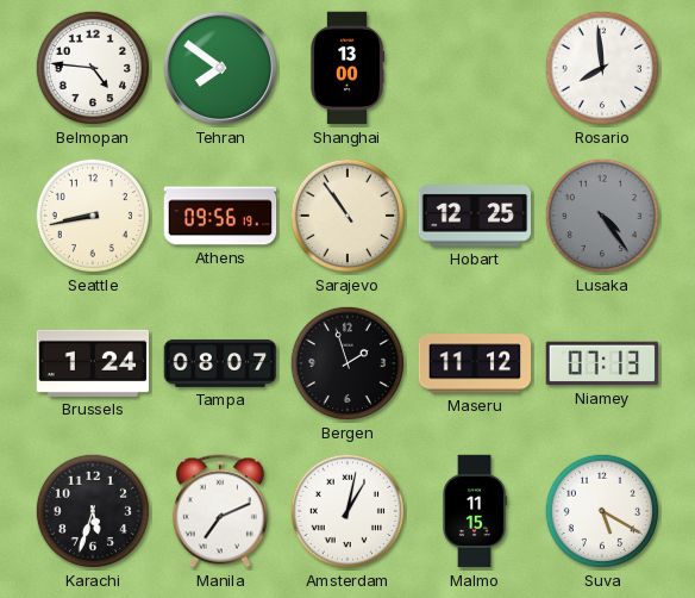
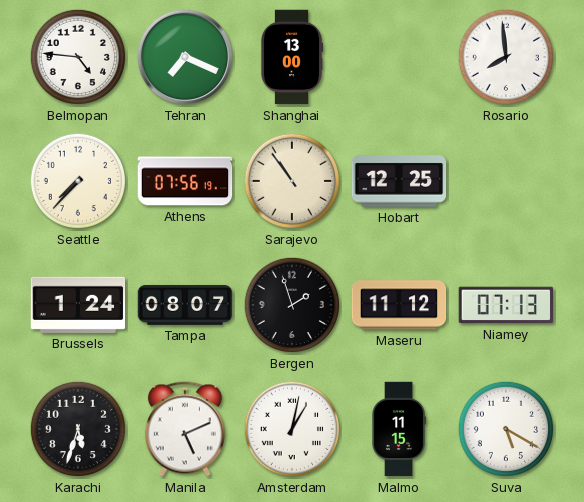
Tehran: 7:51 -> 7:19 (185, 57)
Seattle: 8:43 -> 7:37 (78, 181)
Athens: 09:56 -> 07:56 (185, 181)
Lusaka: 4:24 -> none (602, 216)
Manila: 7:11 -> 5:11 (185, 429)
